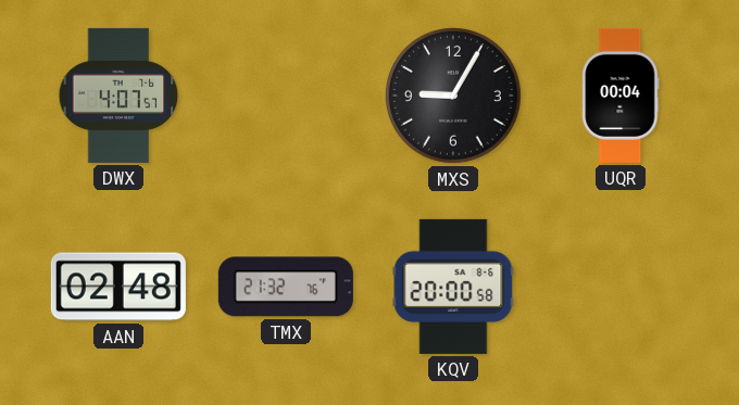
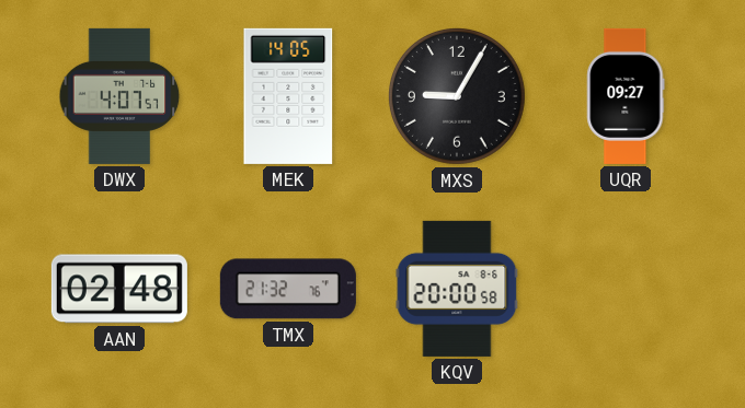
MEK: none -> 14:05 (288, 96)
UQR: 00:04 -> 09:27 (626, 96)
